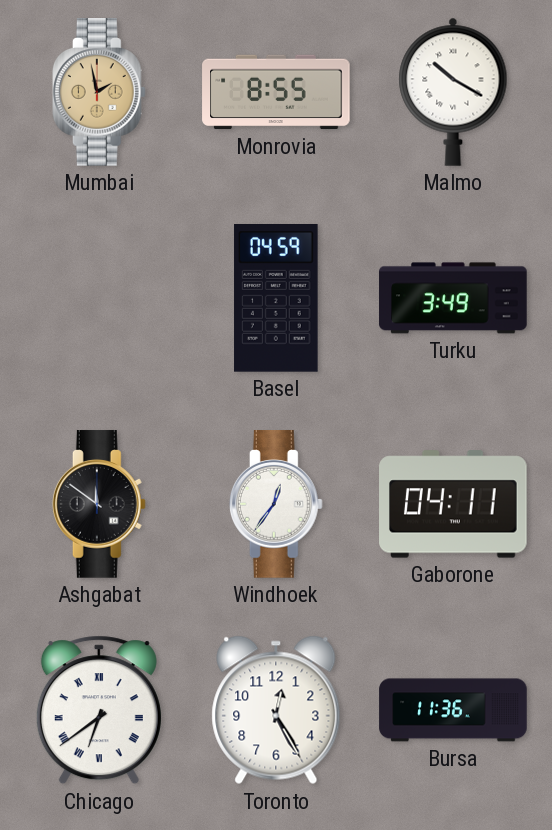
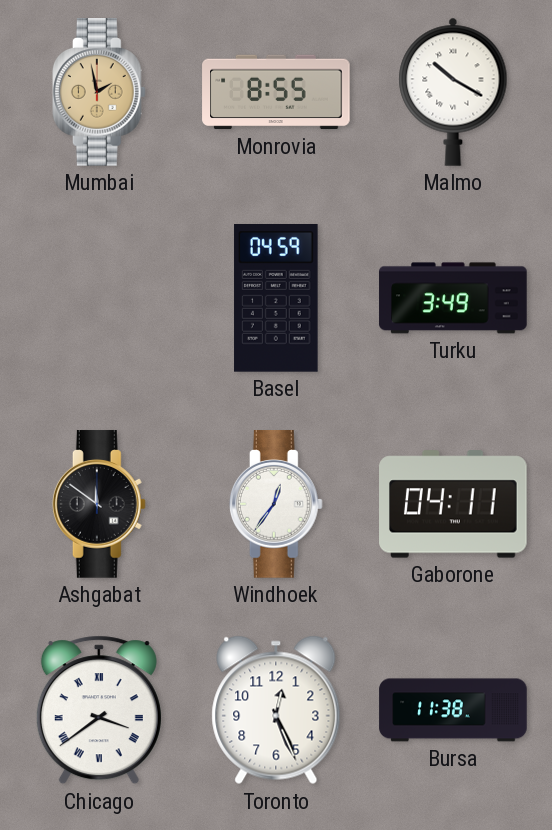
Chicago: 6:39 -> 3:39 (99, 710)
Toronto: 12:25 -> 12:26 (276, 710)
Bursa: 11:36 -> 11:38 (453, 710)
